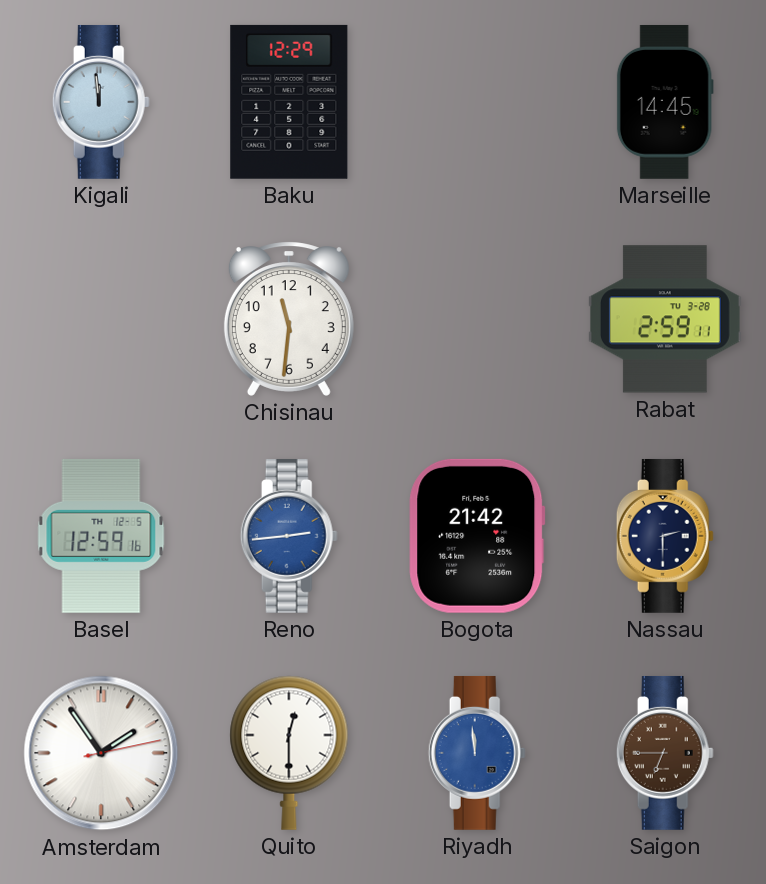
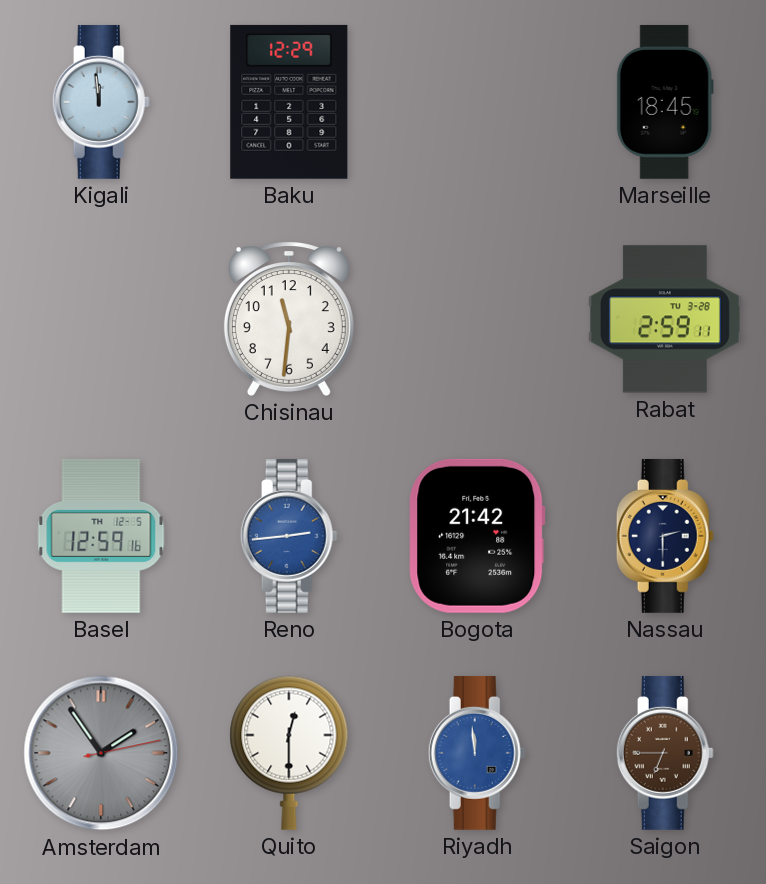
Marseille: 14:45 -> 18:45 (665, 102)
Amsterdam dial: white -> grey (101, 753)
